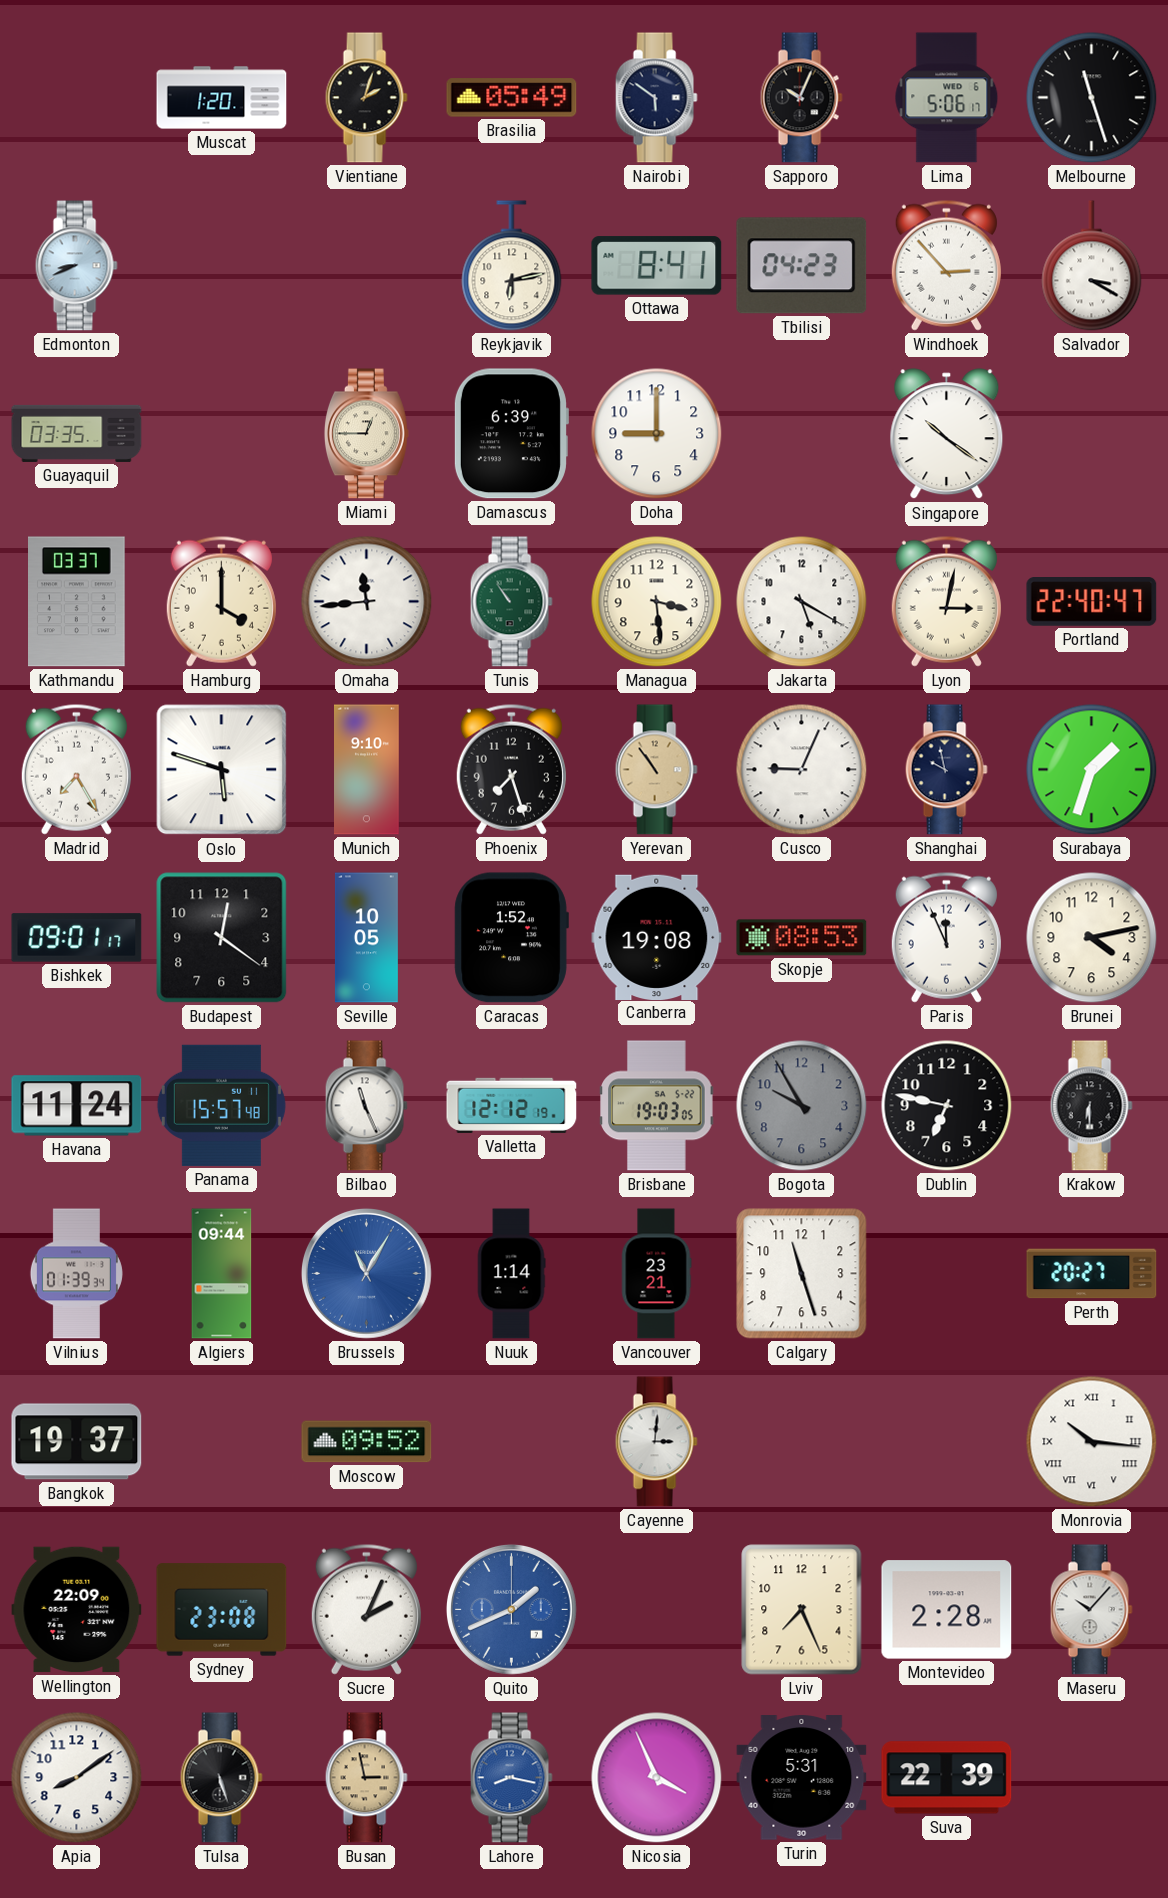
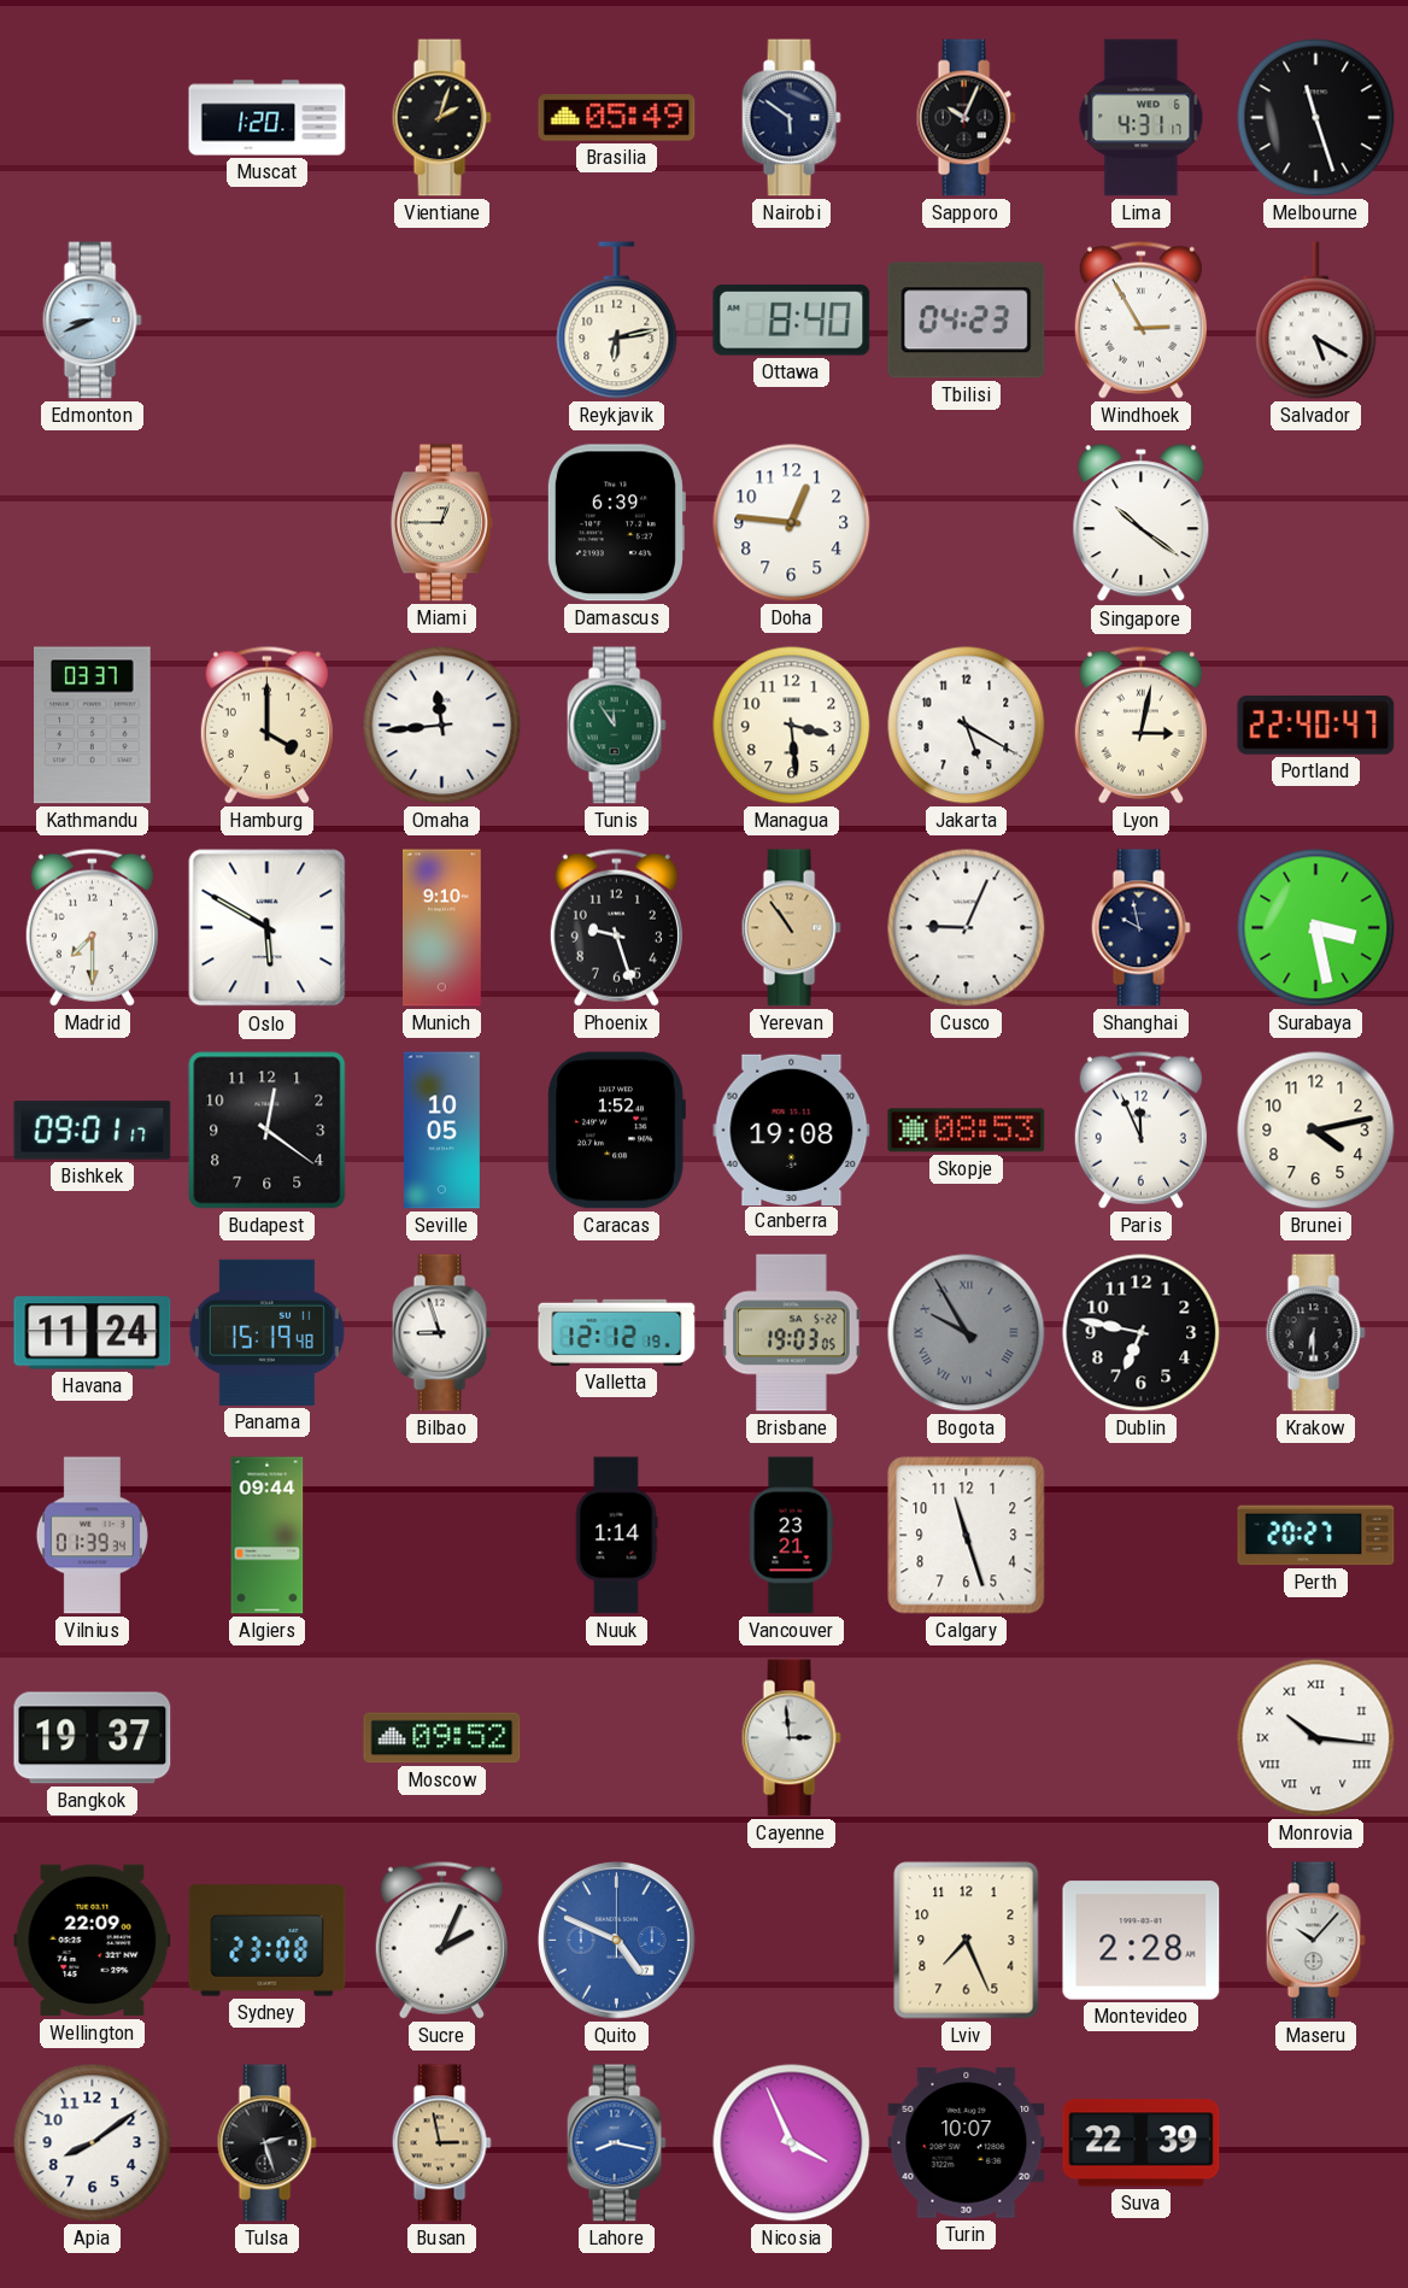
Lima: 5:06 -> 4:31 (1142, 118)
Ottawa: 8:41 -> 8:40 (792, 321)
Windhoek: 2:53 -> 2:55 (1140, 319)
Salvador: 3:20 -> 5:20 (1316, 321)
Guayaquil: 03:35 -> none (77, 433)
Doha: 9:00 -> 12:46 (792, 523)
Tunis: 10:54 -> 11:54 (616, 726)
Madrid: 7:25 -> 7:30 (92, 927)
Oslo: 5:48 -> 5:50 (268, 928)
Phoenix: 7:27 -> 9:27 (616, 927)
Surabaya: 1:33 -> 3:28 (1316, 928)
Panama: 15:57 -> 15:19 (266, 1332)
Bilbao: 11:26 -> 8:57 (441, 1333)
Bogota numerals: Arabic -> Roman (967, 1333)
Brussels: 11:05 -> none (366, 1273)
Cayenne: 3:01 -> 2:59 (791, 1738)
Quito: 1:41 -> 4:49 (616, 1940)
Tulsa: 5:27 -> 2:27 (266, 2143)
Turin: 5:31 -> 10:07 (967, 2143)
